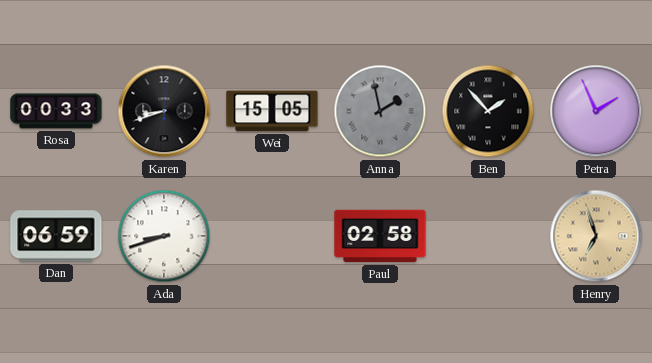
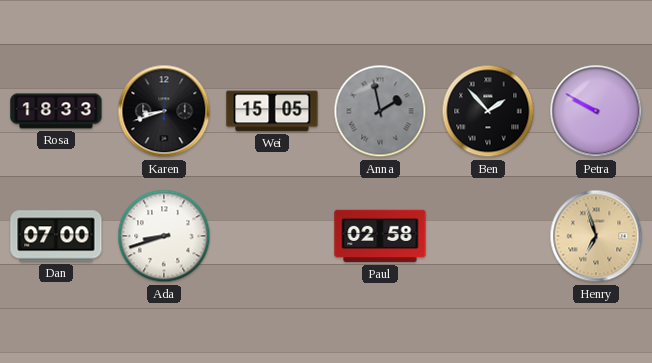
Rosa: 00:33 -> 18:33 (56, 111)
Petra: 1:56 -> 9:50 (596, 111)
Dan: 06:59 -> 07:00 (56, 236)
